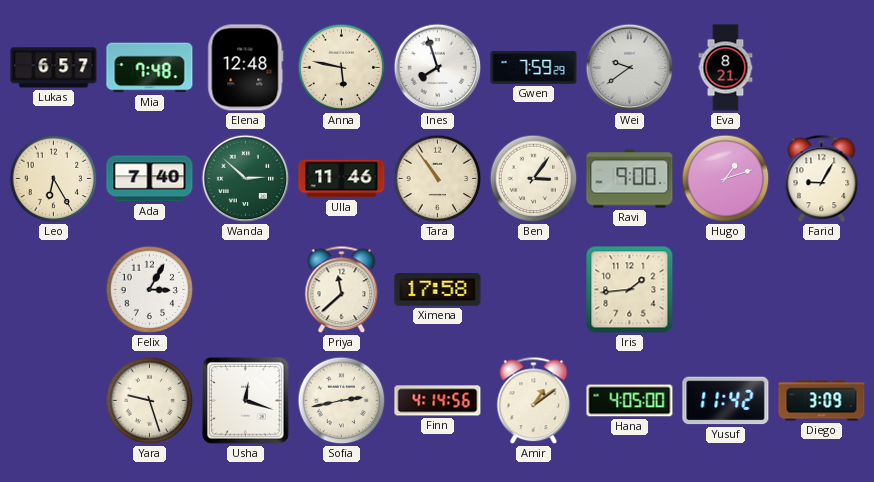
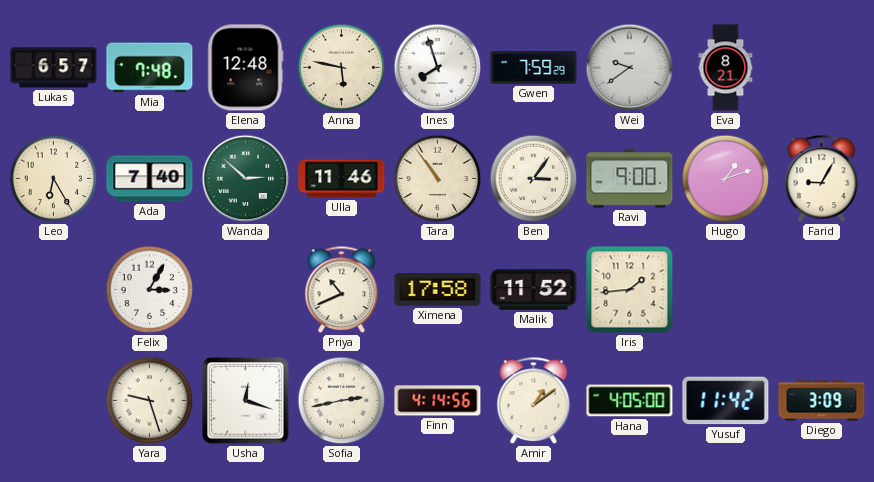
Priya: 11:38 -> 10:41 (342, 290)
Malik: none -> 11:52 (534, 290)
